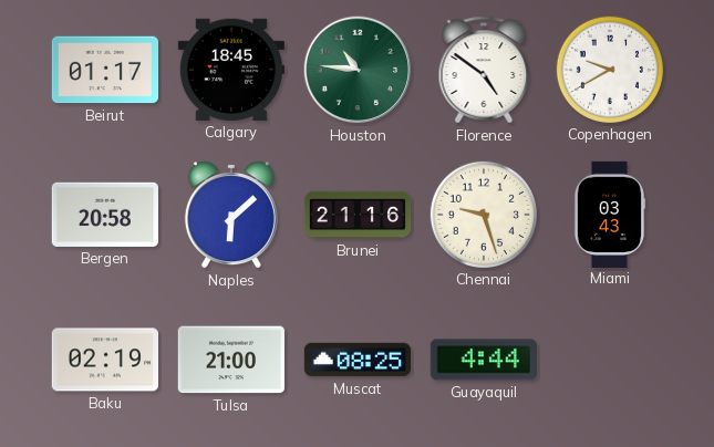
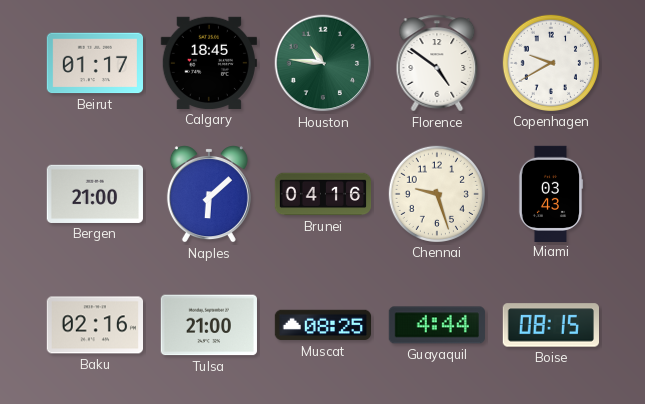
Bergen: 20:58 -> 21:00 (95, 194)
Brunei: 21:16 -> 04:16 (323, 194)
Baku: 02:19 -> 02:16 (94, 325)
Boise: none -> 08:15 (550, 325)
